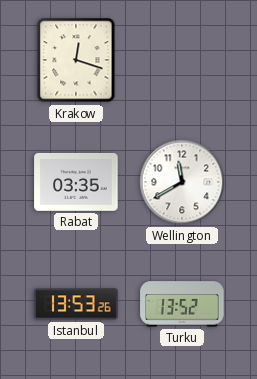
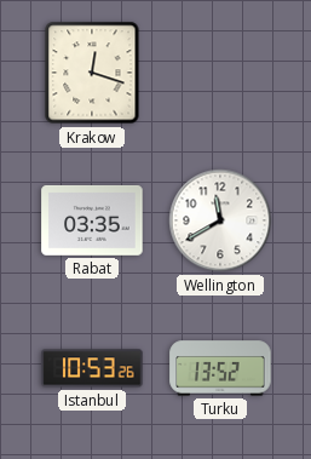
Istanbul: 13:53 -> 10:53 (92, 368)
